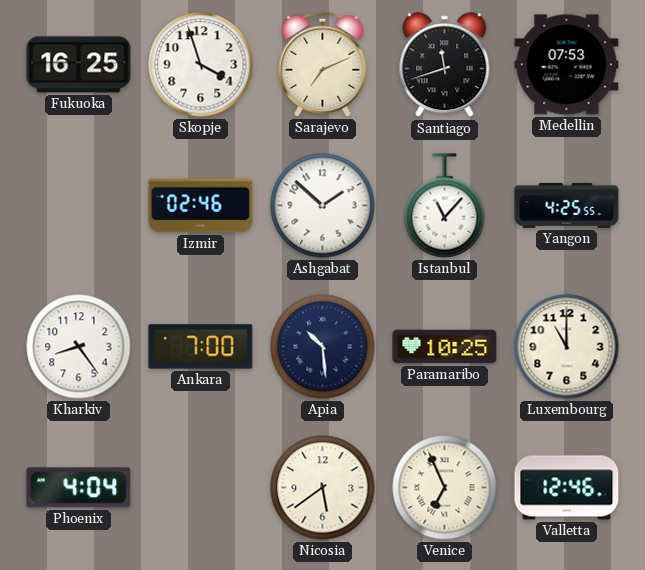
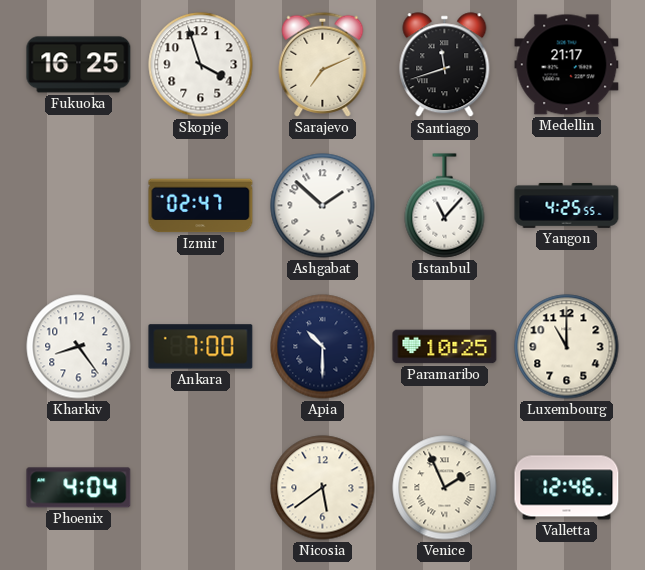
Medellin: 07:53 -> 21:17 (567, 65)
Izmir: 02:46 -> 02:47 (201, 206)
Apia: 10:29 -> 10:30 (323, 347)
Venice: 6:56 -> 1:56 (445, 488)
